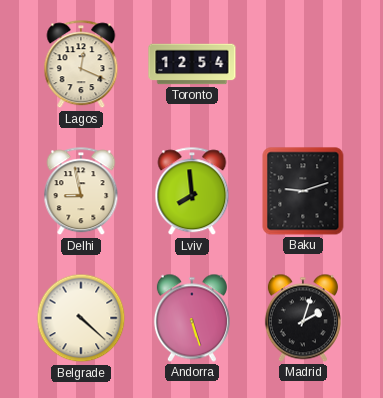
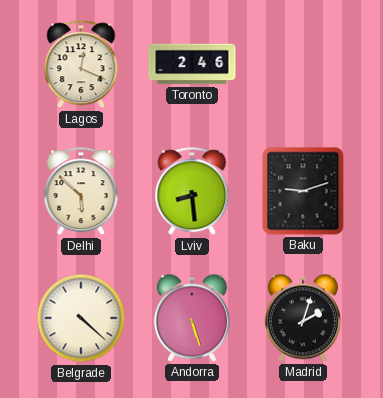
Toronto: 12:54 -> 2:46 (192, 64)
Delhi: 8:58 -> 5:52 (81, 192)
Lviv: 7:59 -> 8:29 (192, 192)
